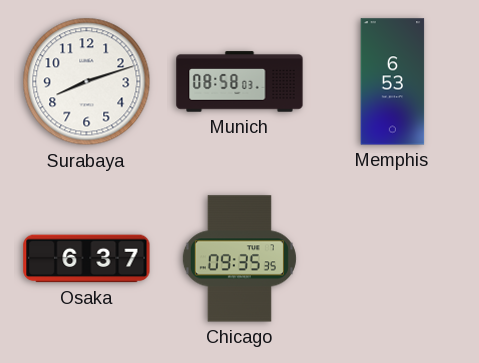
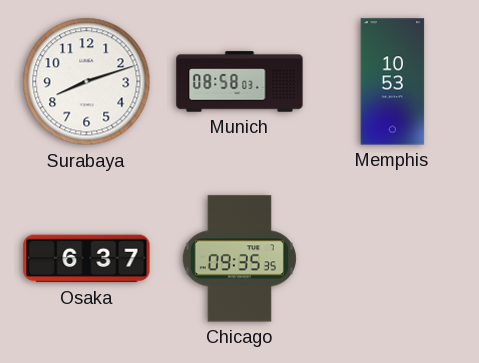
Memphis: 6:53 -> 10:53 (393, 82)
